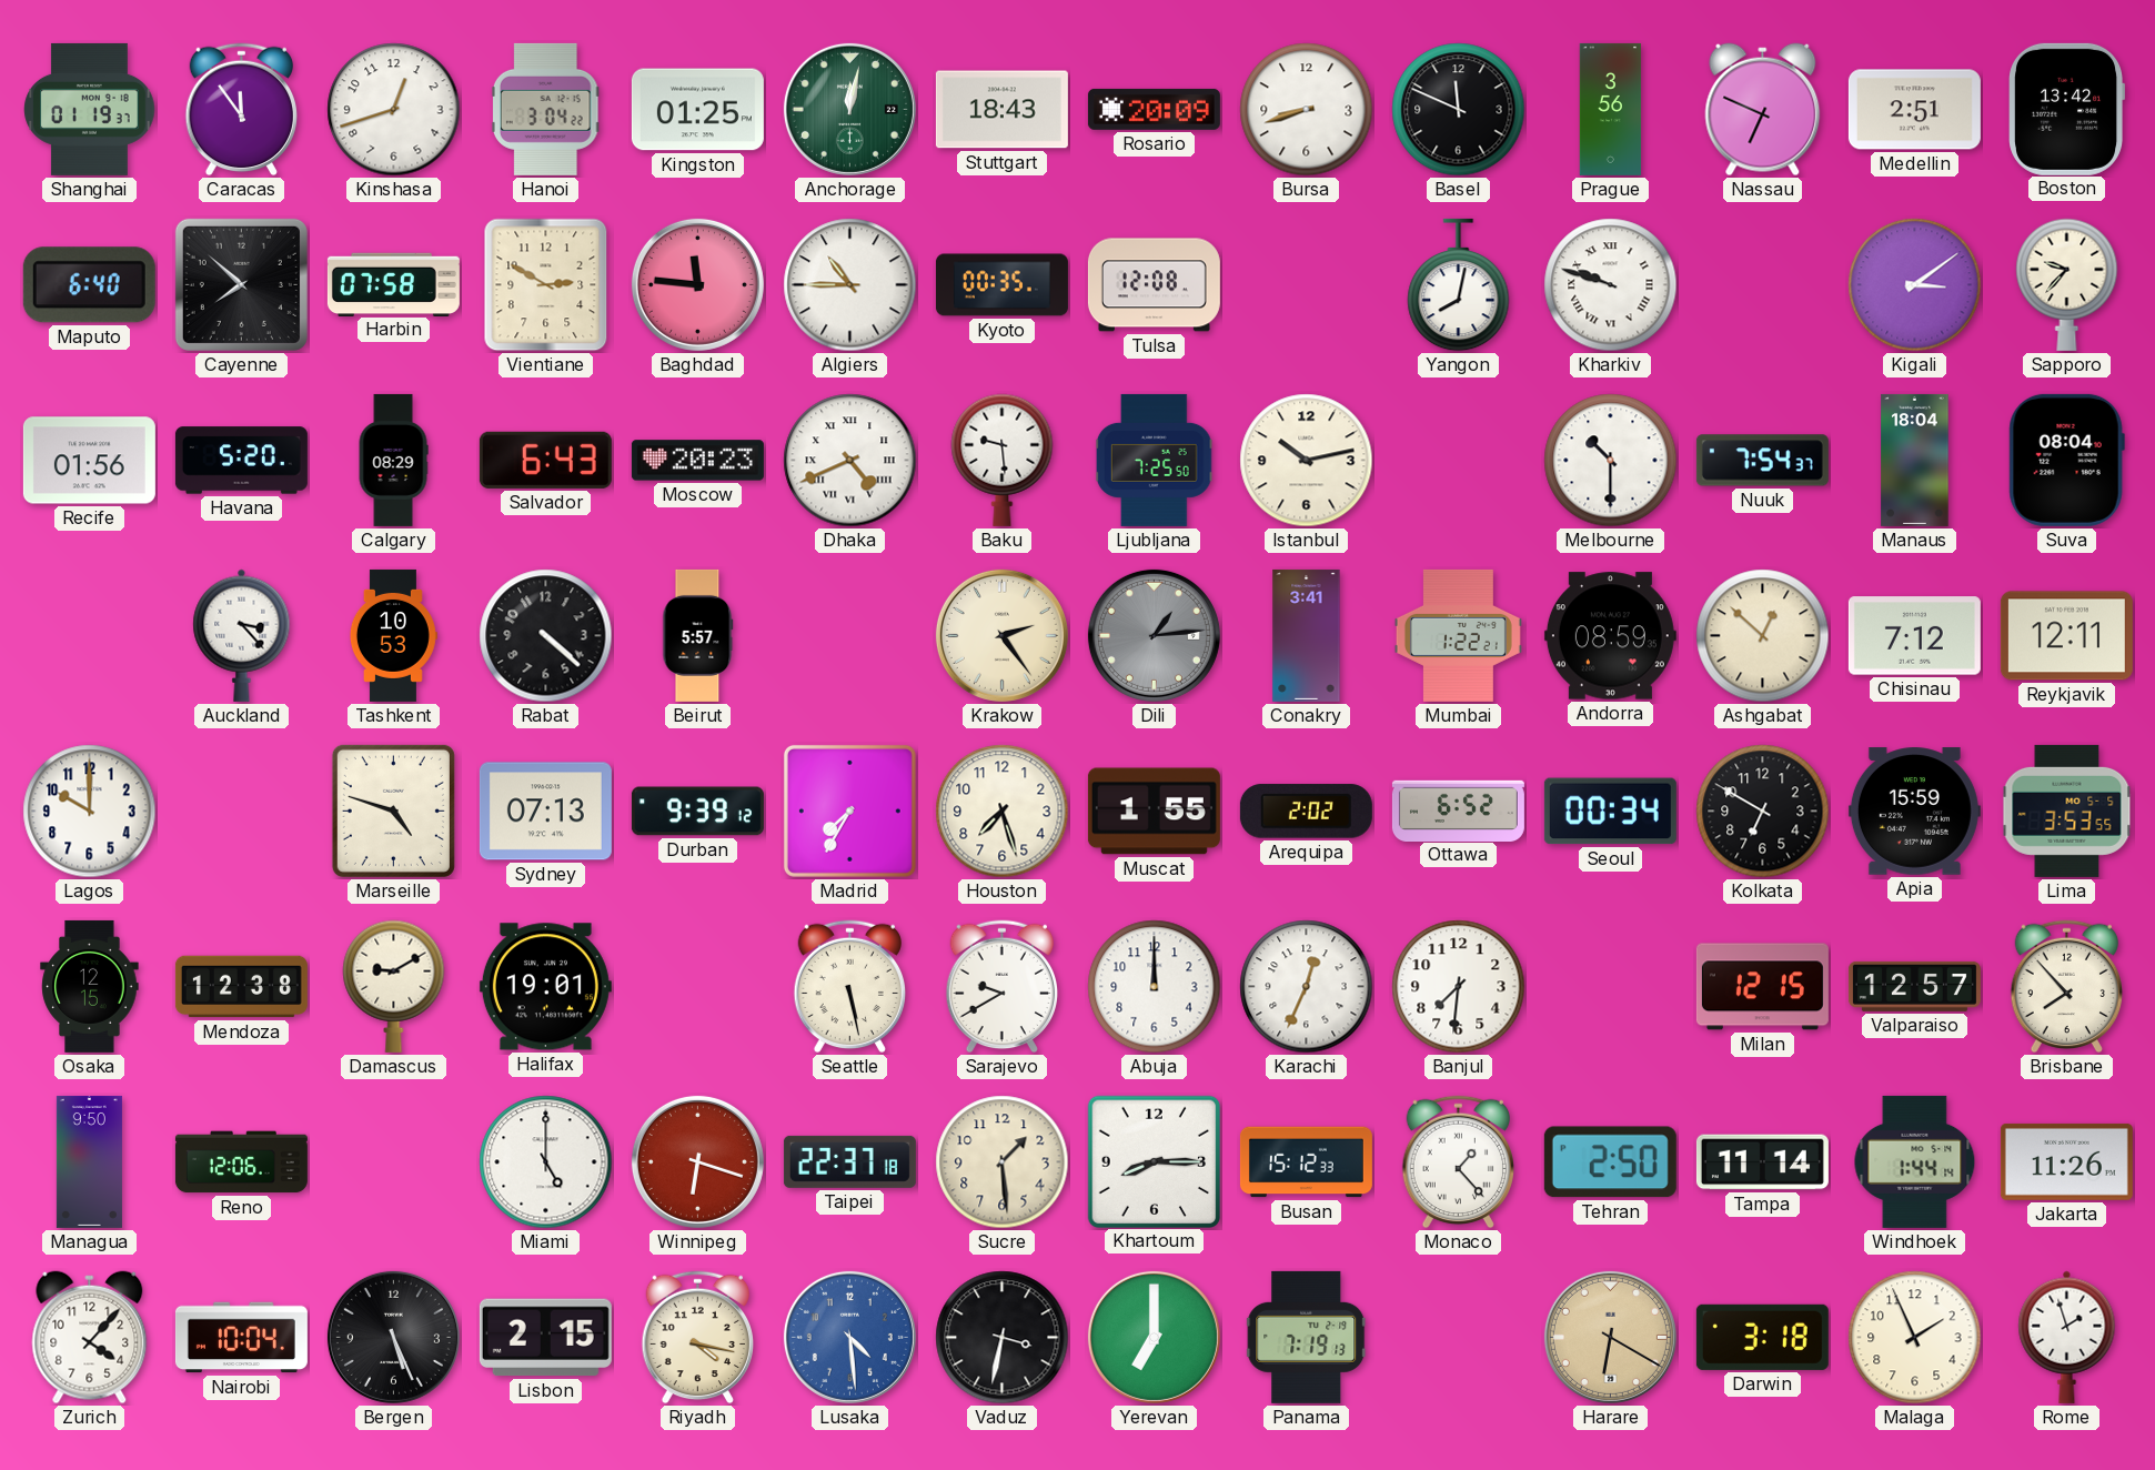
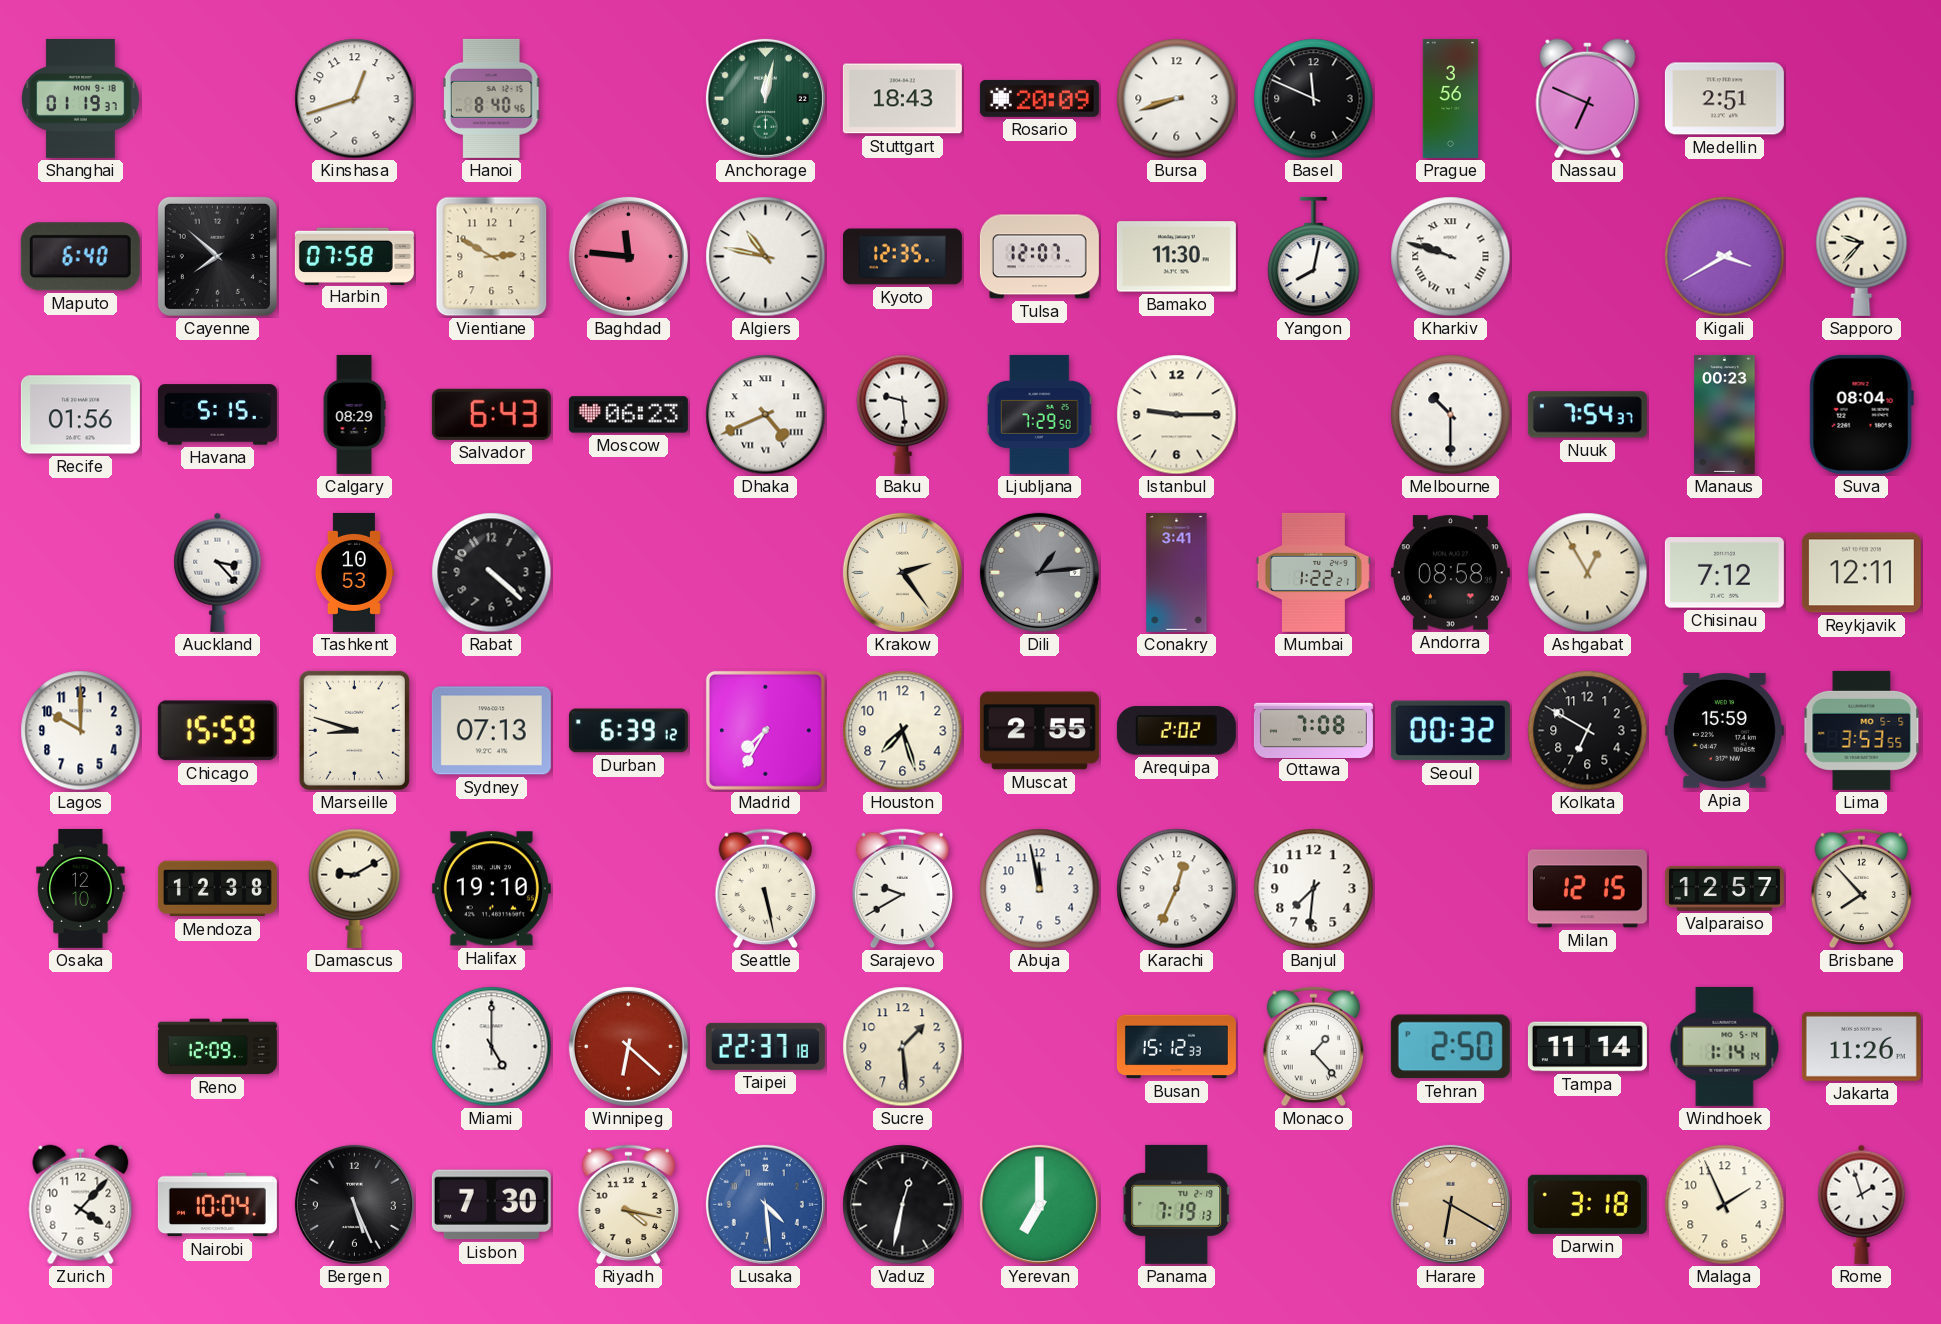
Caracas: 11:54 -> none (241, 110)
Hanoi: 3:04 -> 8:40 (491, 98)
Kingston: 01:25 -> none (697, 110)
Boston: 13:42 -> none (2066, 109)
Algiers: 10:45 -> 10:47 (766, 257)
Kyoto: 00:35 -> 12:35 (902, 257)
Tulsa: 12:08 -> 12:07 (1039, 257)
Bamako: none -> 11:30 (1176, 257)
Kigali: 3:09 -> 3:40 (1725, 257)
Havana: 5:20 -> 5:15 (217, 415)
Moscow: 20:23 -> 06:23 (628, 415)
Ljubljana: 7:25 -> 7:29 (1039, 414)
Istanbul: 10:13 -> 9:15 (1177, 415)
Manaus: 18:04 -> 00:23 (1725, 414)
Beirut: 5:57 -> none (698, 635)
Andorra: 08:59 -> 08:58 (1450, 573)
Ashgabat: 12:52 -> 12:55 (1588, 573)
Chicago: none -> 15:59 (217, 731)
Marseille: 4:48 -> 8:48 (354, 730)
Durban: 9:39 -> 6:39 (628, 731)
Muscat: 1:55 -> 2:55 (1039, 731)
Ottawa: 6:52 -> 7:08 (1313, 730)
Seoul: 00:34 -> 00:32 (1450, 731)
Osaka: 12:15 -> 12:10 (81, 888)
Halifax: 19:01 -> 19:10 (491, 889)
Abuja: 12:00 -> 11:58 (1040, 889)
Managua: 9:50 -> none (89, 1161)
Reno: 12:06 -> 12:09 (217, 1047)
Winnipeg: 6:18 -> 6:22 (628, 1046)
Khartoum: 8:15 -> none (1154, 1161)
Windhoek: 1:44 -> 1:14 (1725, 1046)
Lisbon: 2:15 -> 7:30 (491, 1205)
Vaduz: 3:32 -> 12:32 (903, 1205)
